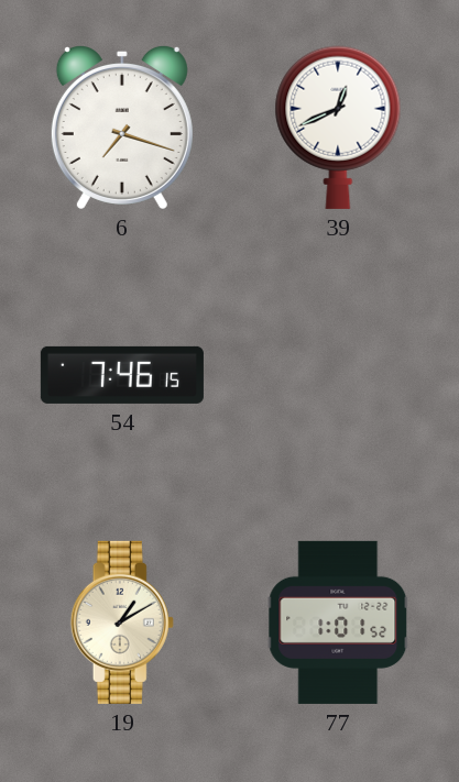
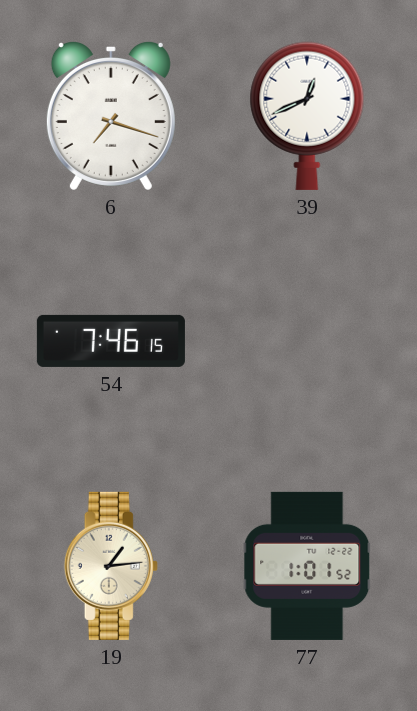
19: 1:10 -> 1:14 (111, 566)
